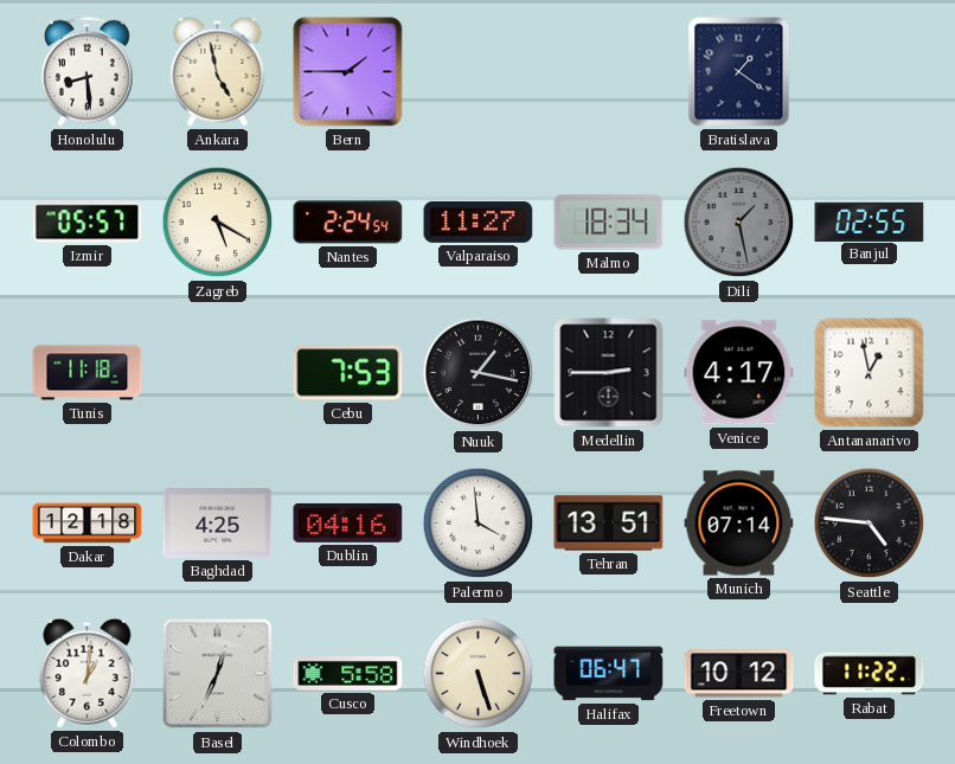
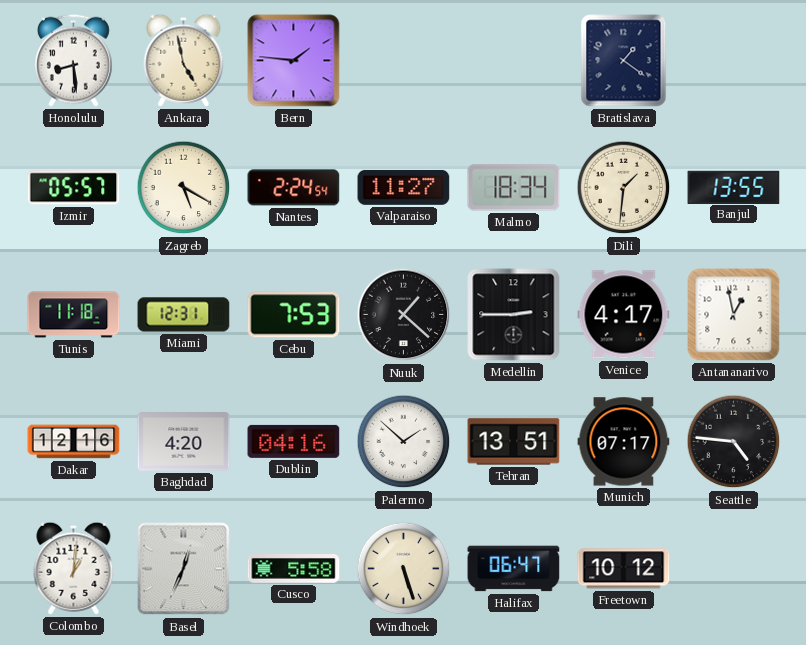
Bern: 1:45 -> 1:46 (294, 61)
Dili: 1:28 -> 1:31 (624, 188)
Dili dial: grey -> cream (624, 188)
Banjul: 02:55 -> 13:55 (734, 187)
Miami: none -> 12:31 (184, 315)
Nuuk: 1:17 -> 1:22 (404, 315)
Dakar: 12:18 -> 12:16 (74, 442)
Baghdad: 4:25 -> 4:20 (184, 442)
Palermo: 3:59 -> 1:52 (404, 442)
Munich: 07:14 -> 07:17 (624, 442)
Rabat: 11:22 -> none (870, 674)
